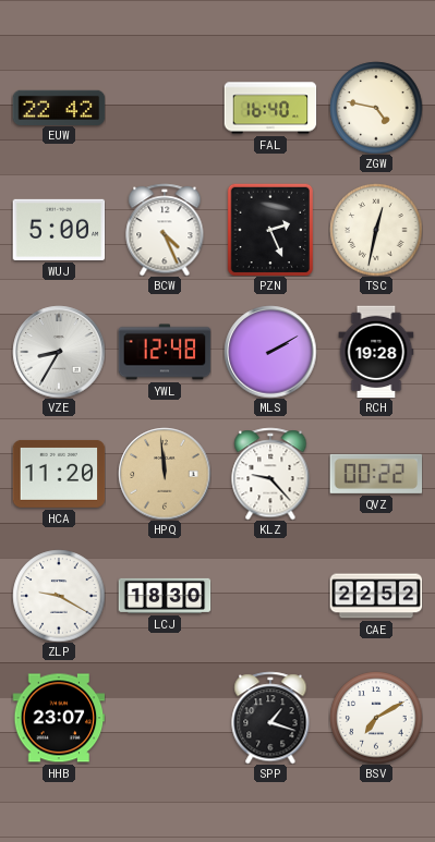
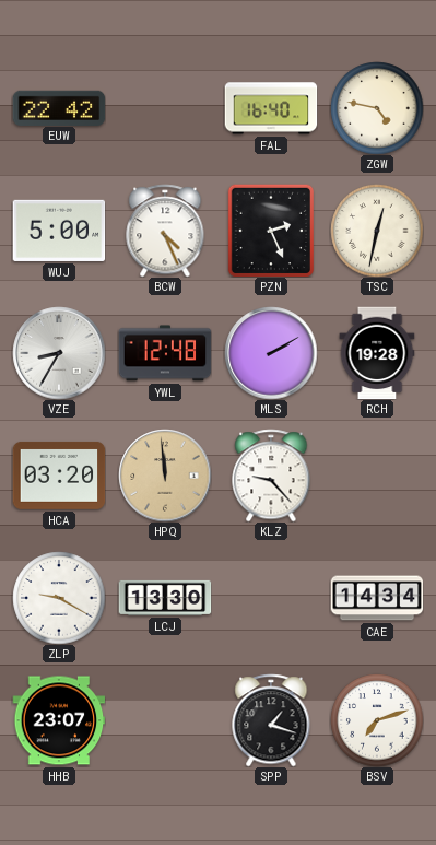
HCA: 11:20 -> 03:20 (59, 476)
QVZ: 00:22 -> none (376, 474)
LCJ: 18:30 -> 13:30 (165, 598)
CAE: 22:52 -> 14:34 (377, 598)
BSV: 7:10 -> 7:12 (377, 720)
